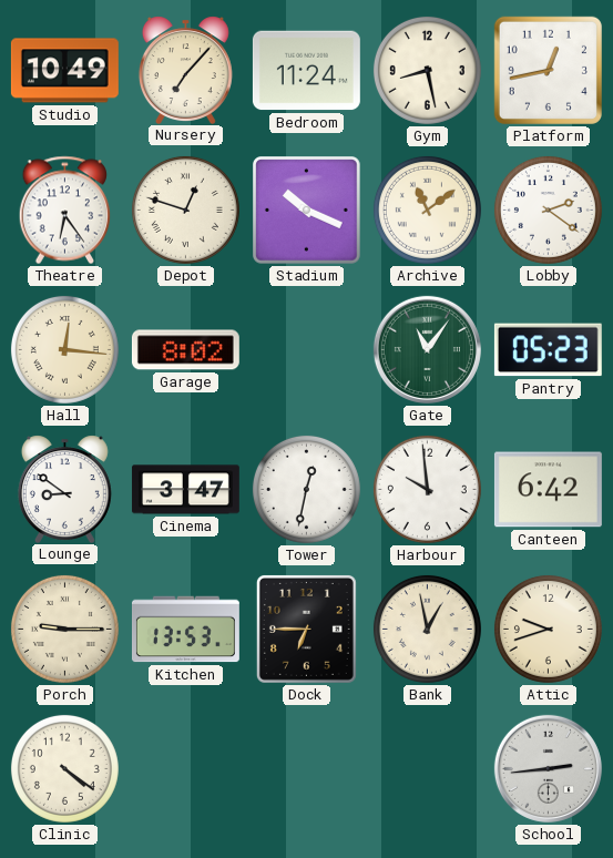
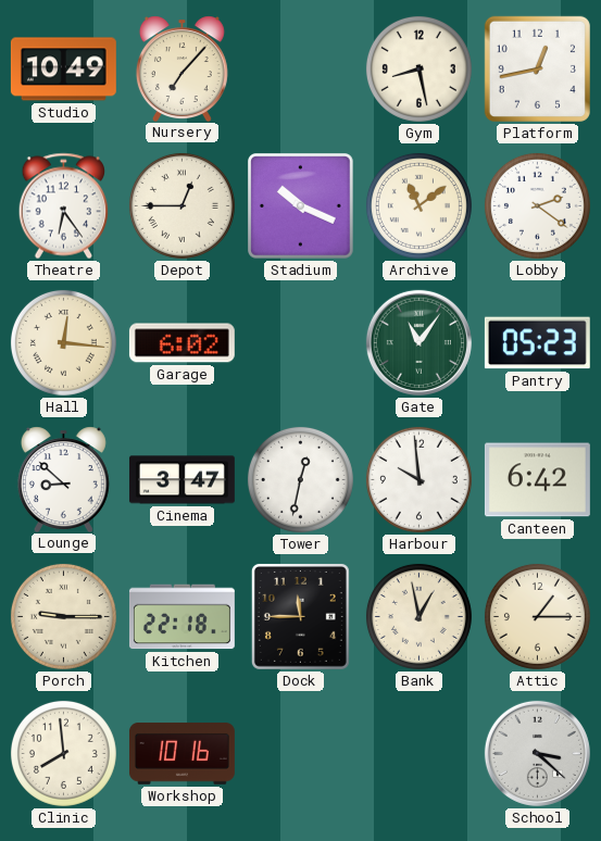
Bedroom: 11:24 -> none (306, 71)
Depot: 12:48 -> 12:45 (181, 205)
Garage: 8:02 -> 6:02 (181, 343)
Lounge: 8:51 -> 8:52 (63, 479)
Kitchen: 13:53 -> 22:18 (181, 617)
Dock: 6:45 -> 11:45 (300, 616)
Attic: 9:42 -> 1:15 (537, 616)
Clinic: 4:21 -> 7:59 (63, 753)
Workshop: none -> 10:16 (181, 754)
School: 2:44 -> 3:22 (537, 753)
